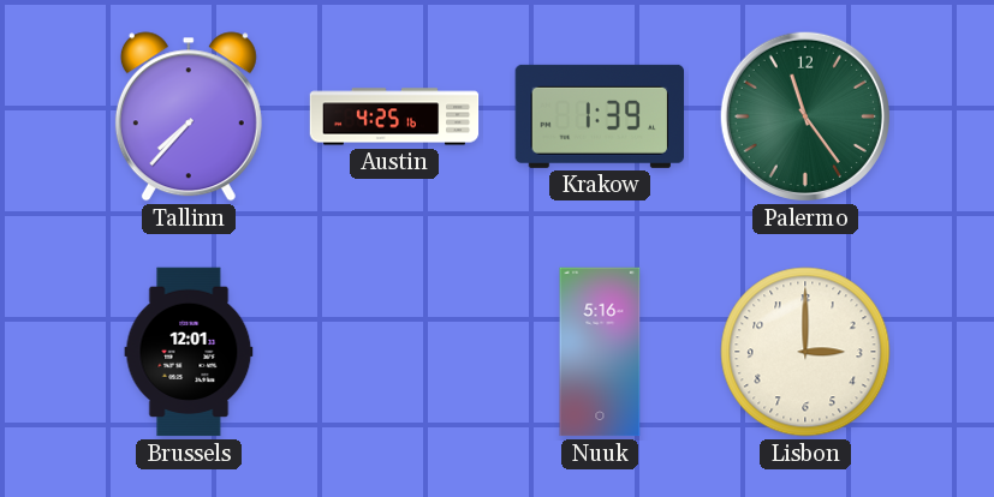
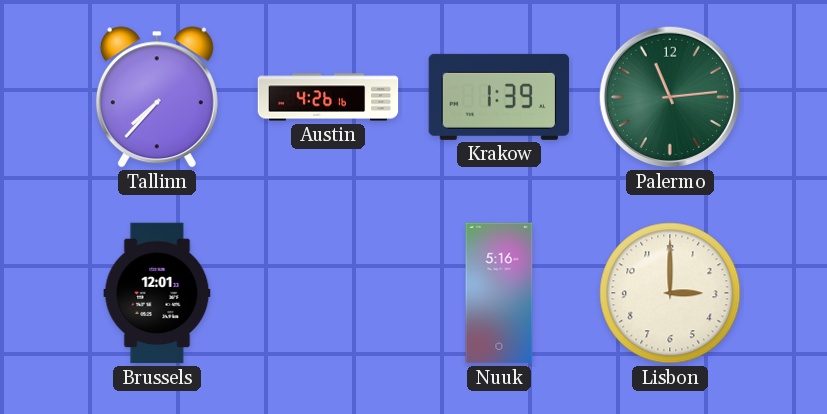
Austin: 4:25 -> 4:26 (328, 97)
Palermo: 11:24 -> 11:14 (670, 97)
